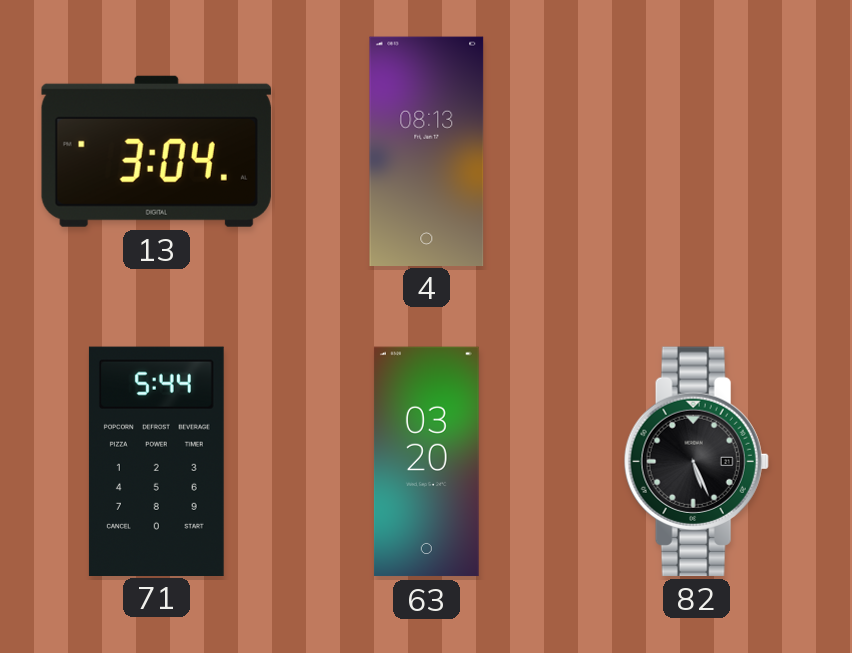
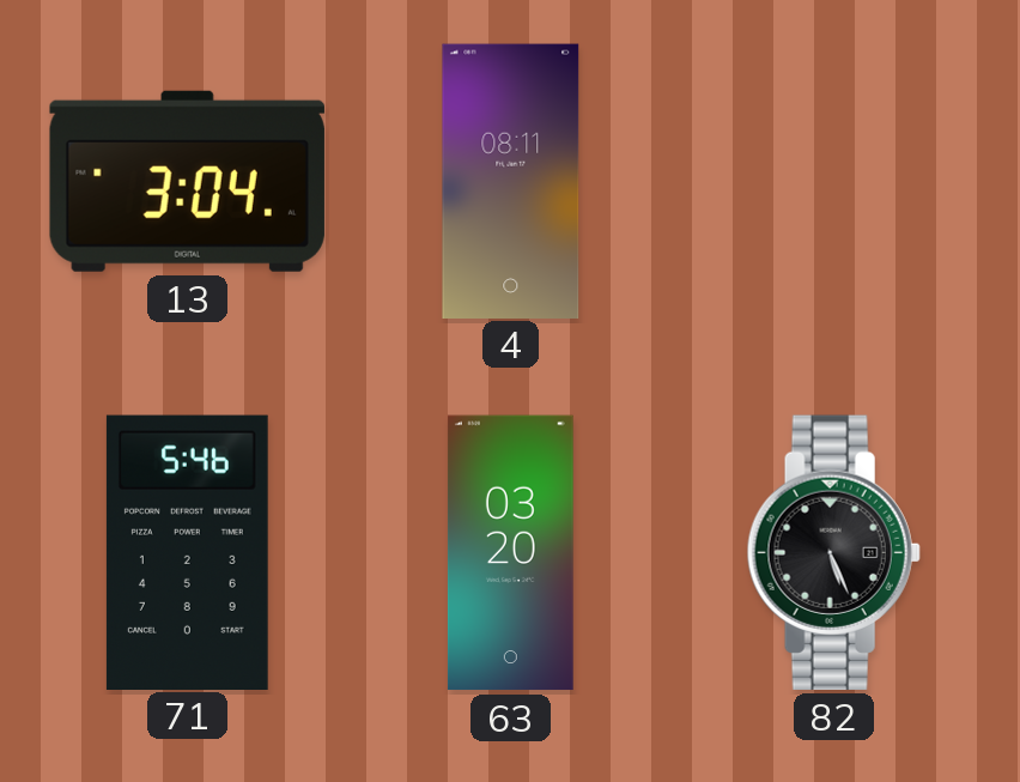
4: 08:13 -> 08:11 (511, 181)
71: 5:44 -> 5:46 (187, 552)
